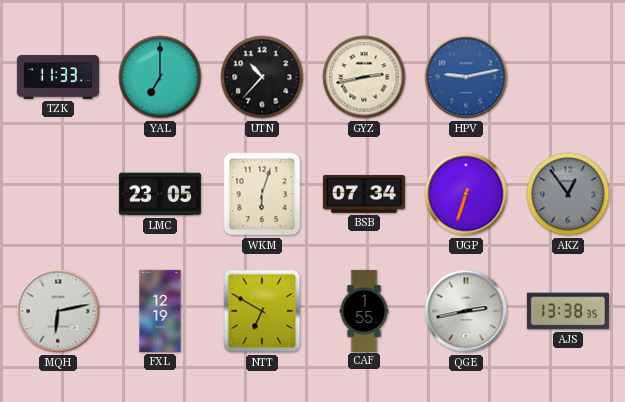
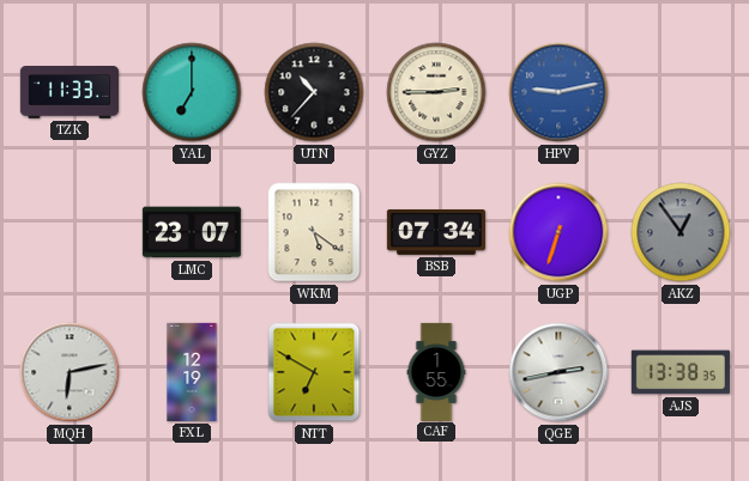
GYZ: 2:43 -> 2:45 (436, 92)
LMC: 23:05 -> 23:07 (192, 232)
WKM: 6:03 -> 5:21 (314, 232)
